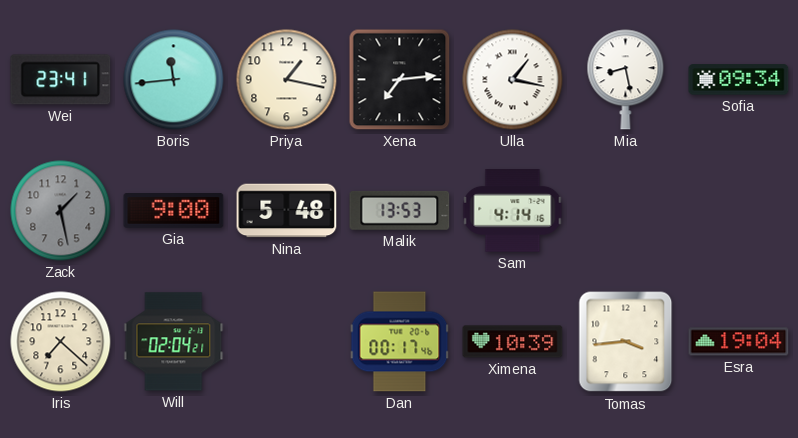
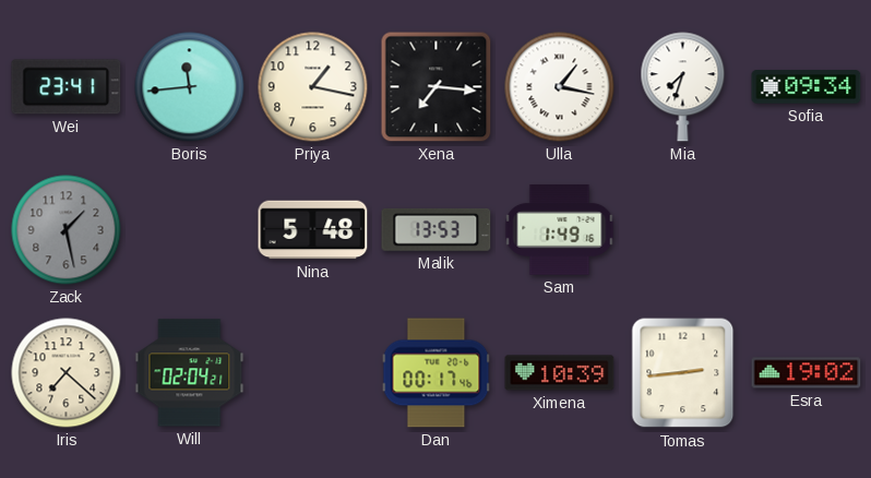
Xena: 7:14 -> 7:16 (437, 87)
Mia: 8:28 -> 7:33 (683, 87)
Gia: 9:00 -> none (174, 211)
Sam: 4:14 -> 1:49 (560, 230)
Tomas: 3:44 -> 2:44 (683, 373)
Esra: 19:04 -> 19:02 (807, 373)
